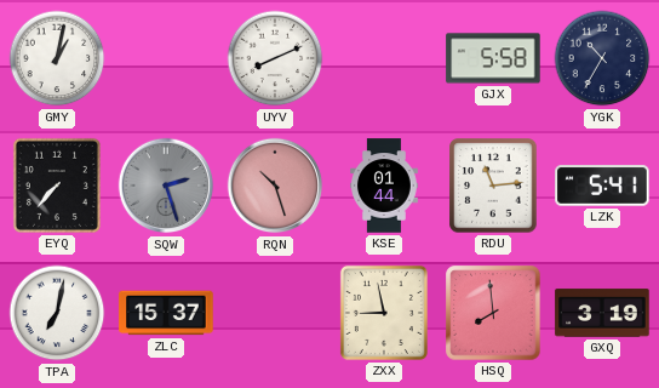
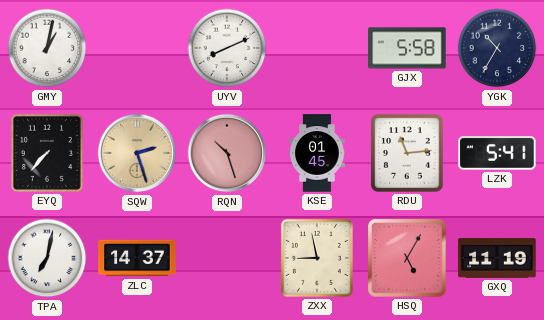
SQW dial: grey -> champagne (137, 153)
KSE: 01:44 -> 01:45 (318, 153)
ZLC: 15:37 -> 14:37 (137, 258)
HSQ: 7:59 -> 5:05 (407, 258)
GXQ: 3:19 -> 11:19 (497, 258)
